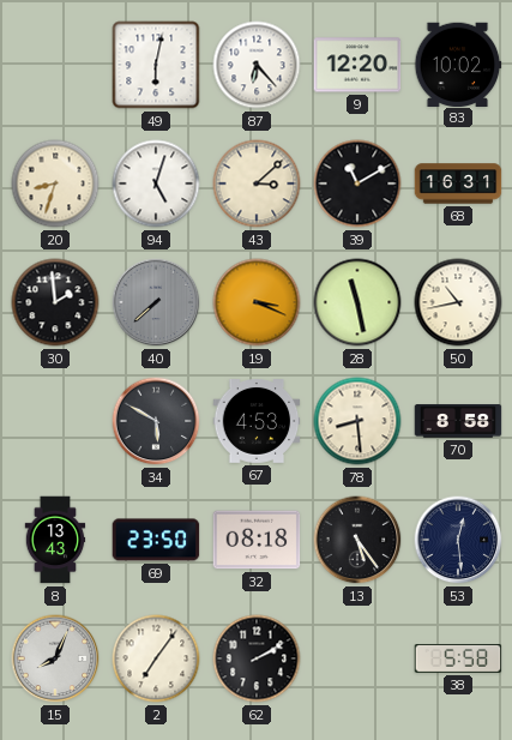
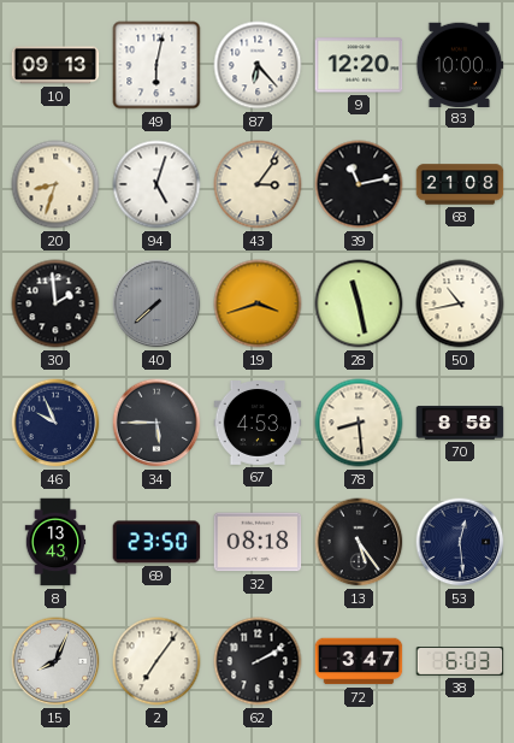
10: none -> 09:13 (55, 65)
83: 10:02 -> 10:00 (460, 64)
43: 3:08 -> 3:06 (258, 184)
39: 11:10 -> 11:13 (359, 184)
68: 16:31 -> 21:08 (460, 184)
19: 3:19 -> 3:42 (258, 303)
46: none -> 9:56 (55, 423)
34: 5:50 -> 5:45 (156, 423)
72: none -> 3:47 (359, 661)
38: 5:58 -> 6:03 (460, 662)
